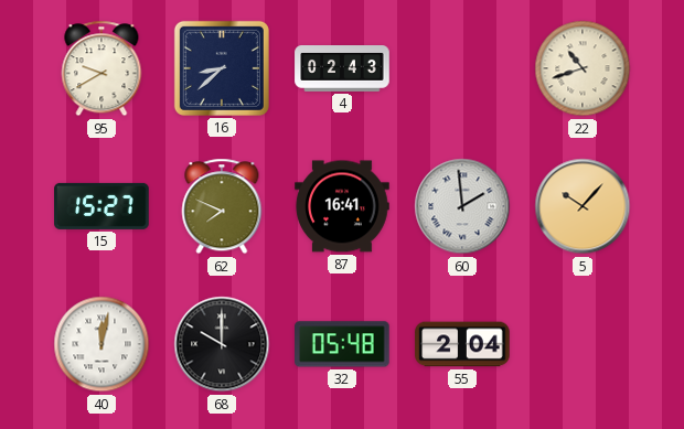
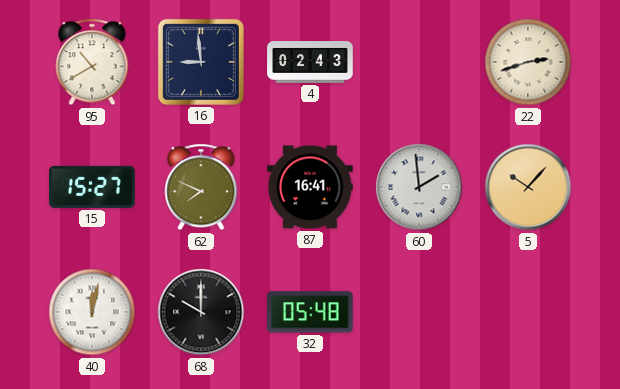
95: 9:40 -> 10:40 (92, 62)
16: 8:38 -> 8:59 (201, 62)
22: 10:42 -> 2:42 (528, 62)
55: 2:04 -> none (462, 344)
